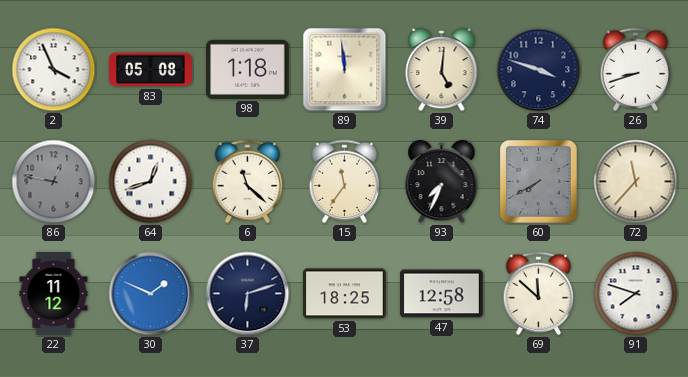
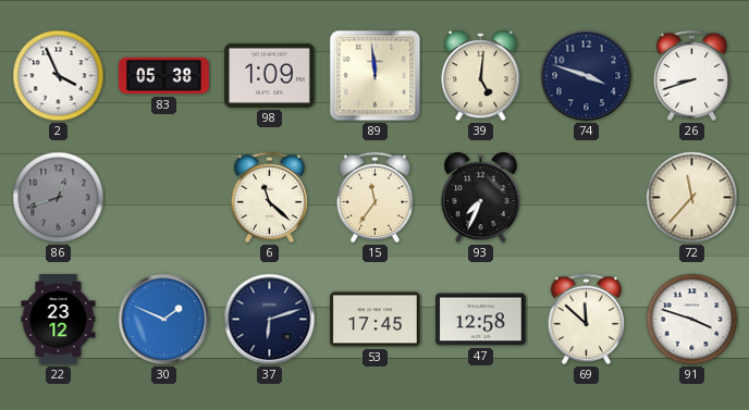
83: 05:08 -> 05:38 (164, 76)
98: 1:18 -> 1:09 (270, 75)
86: 12:47 -> 12:42 (59, 198)
64: 12:42 -> none (151, 182)
60: 7:40 -> none (538, 181)
22: 11:12 -> 23:12 (59, 320)
53: 18:25 -> 17:45 (376, 320)
91: 7:48 -> 3:48 (692, 320)
